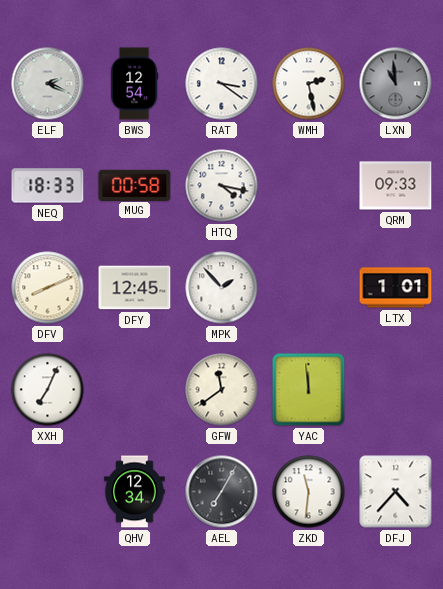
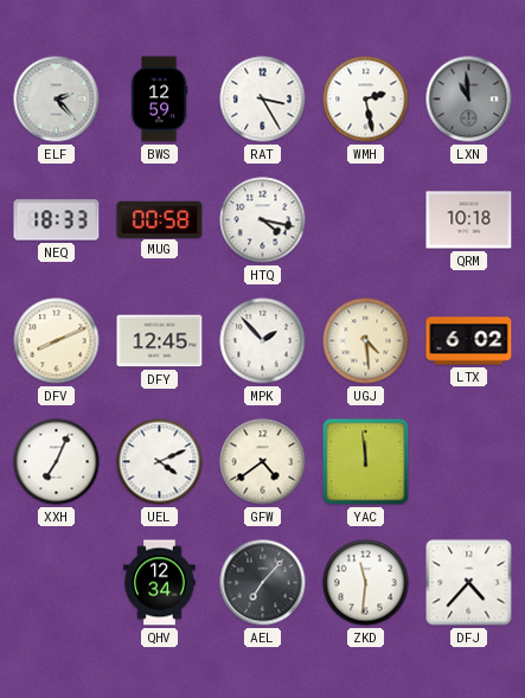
ELF: 2:19 -> 2:23 (57, 100)
BWS: 12:54 -> 12:59 (159, 100)
RAT: 3:21 -> 3:25 (263, 100)
QRM: 09:33 -> 10:18 (469, 220)
UGJ: none -> 4:29 (366, 341)
LTX: 1:01 -> 6:02 (469, 341)
UEL: none -> 4:11 (160, 462)
GFW: 11:39 -> 4:39 (263, 462)
AEL: 7:05 -> 7:07 (263, 583)
